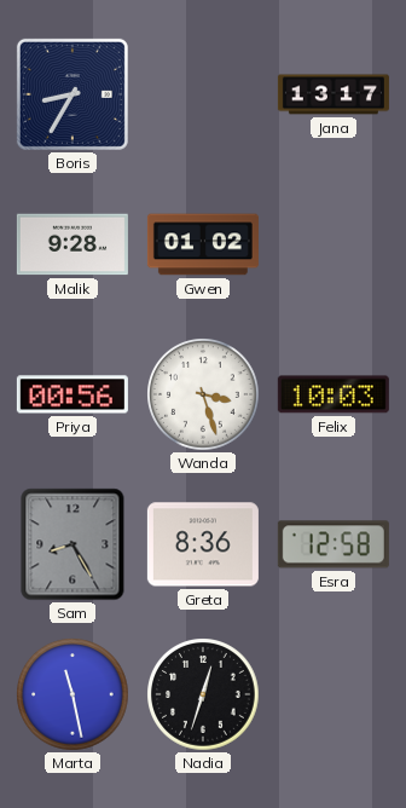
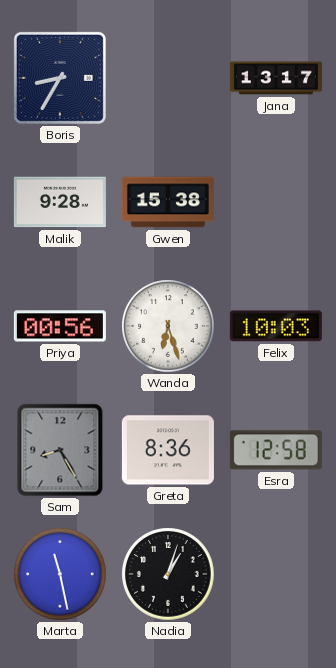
Gwen: 01:02 -> 15:38 (168, 202)
Wanda: 3:27 -> 6:27 (168, 326)
Nadia: 12:33 -> 1:03 (168, 574)
